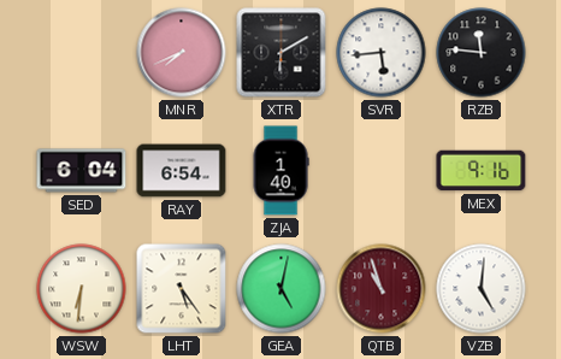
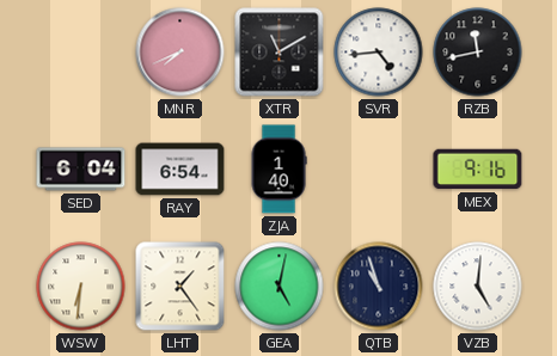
XTR: 6:10 -> 11:10 (280, 53)
SVR: 5:44 -> 4:44 (379, 53)
RZB: 11:46 -> 11:43 (478, 53)
LHT: 5:24 -> 1:24 (180, 287)
QTB dial: burgundy -> navy (379, 287)
